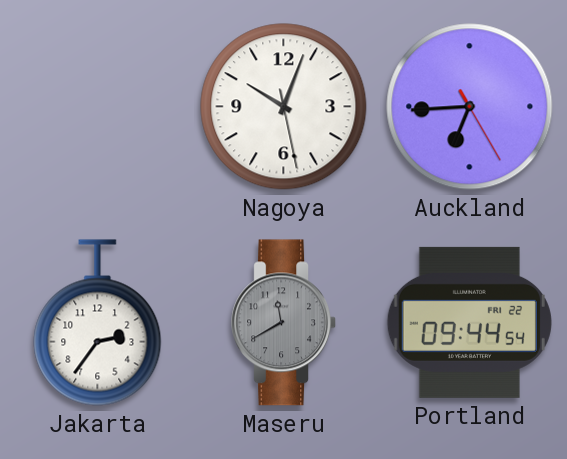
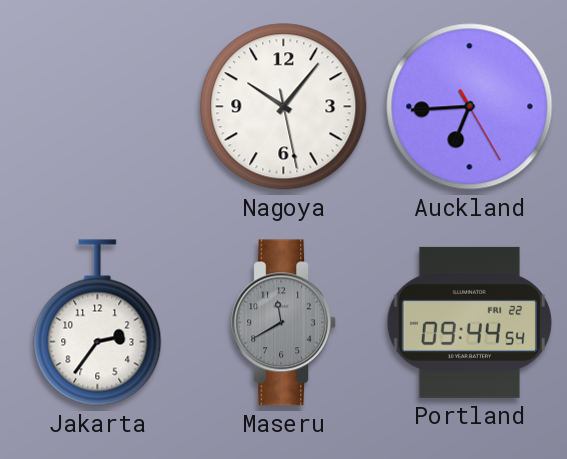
Nagoya: 10:03 -> 10:06 (284, 107)
